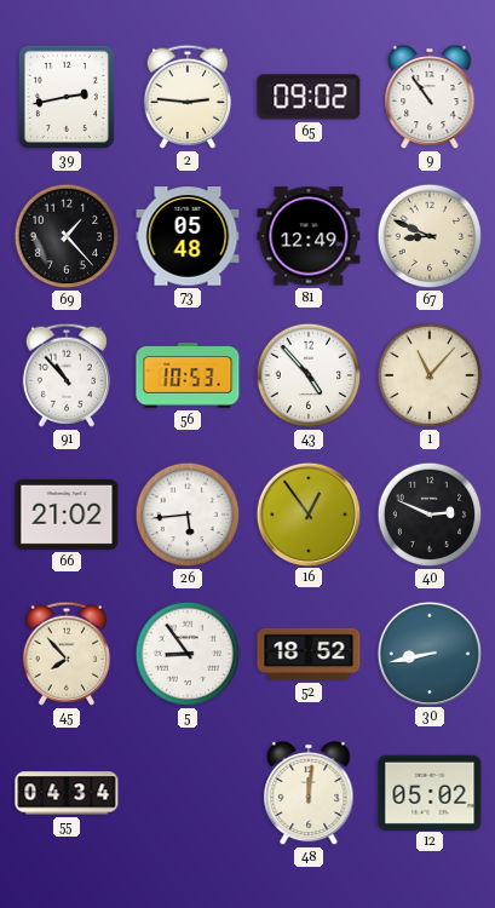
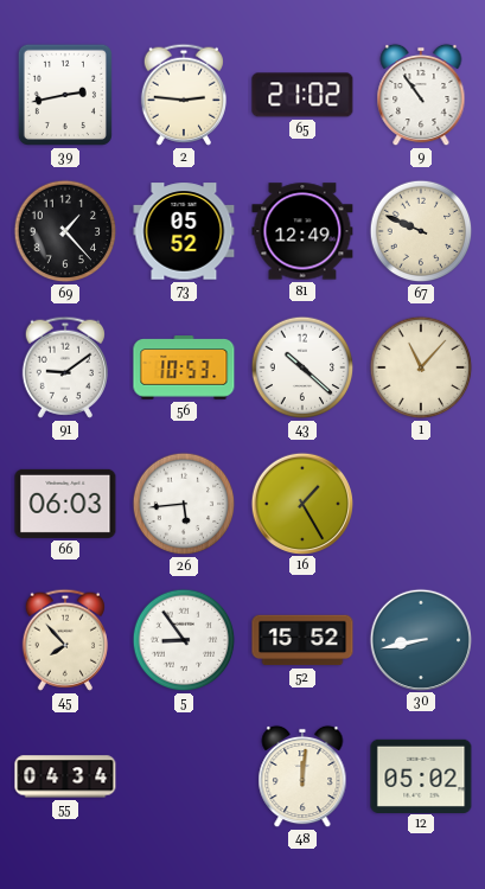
65: 09:02 -> 21:02 (302, 95)
73: 05:48 -> 05:52 (184, 231)
67: 8:49 -> 9:49 (421, 231)
91: 10:53 -> 9:09 (65, 367)
43: 4:53 -> 10:22 (302, 367)
66: 21:02 -> 06:03 (65, 504)
16: 12:54 -> 1:25 (301, 503)
40: 2:49 -> none (430, 515)
52: 18:52 -> 15:52 (302, 640)
